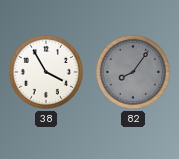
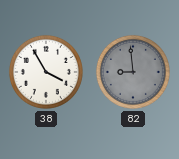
82: 8:06 -> 8:59 (133, 72)
